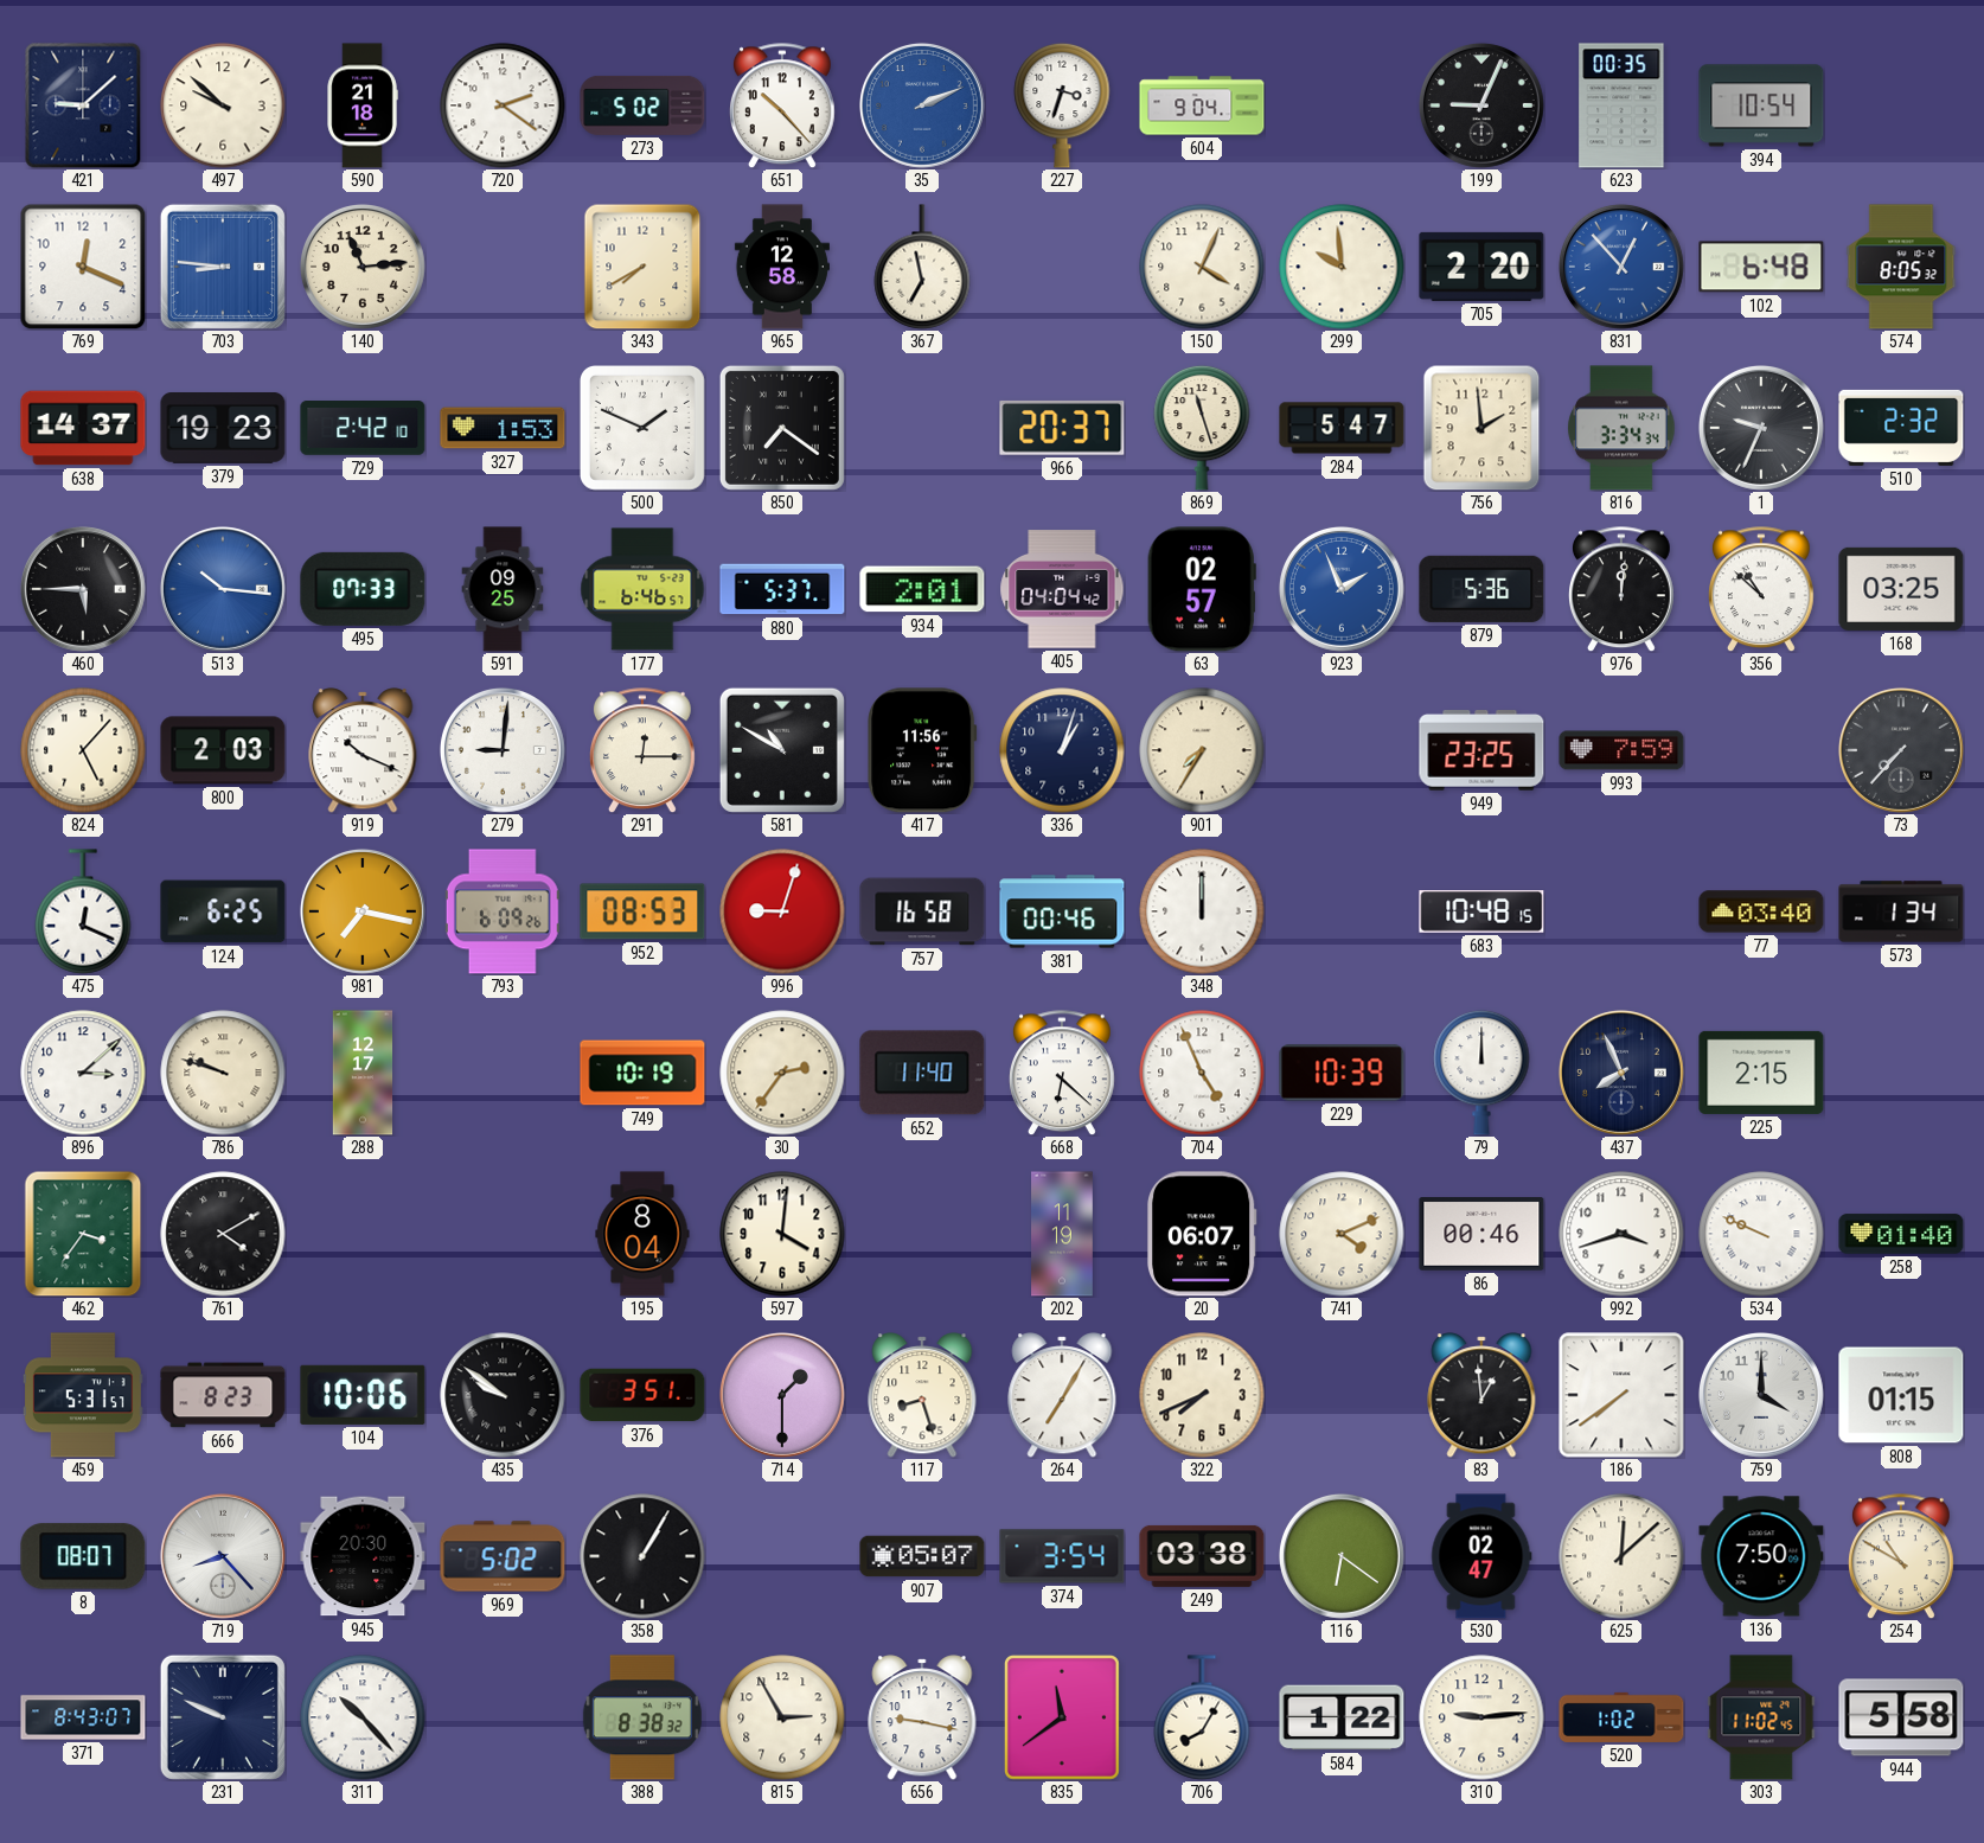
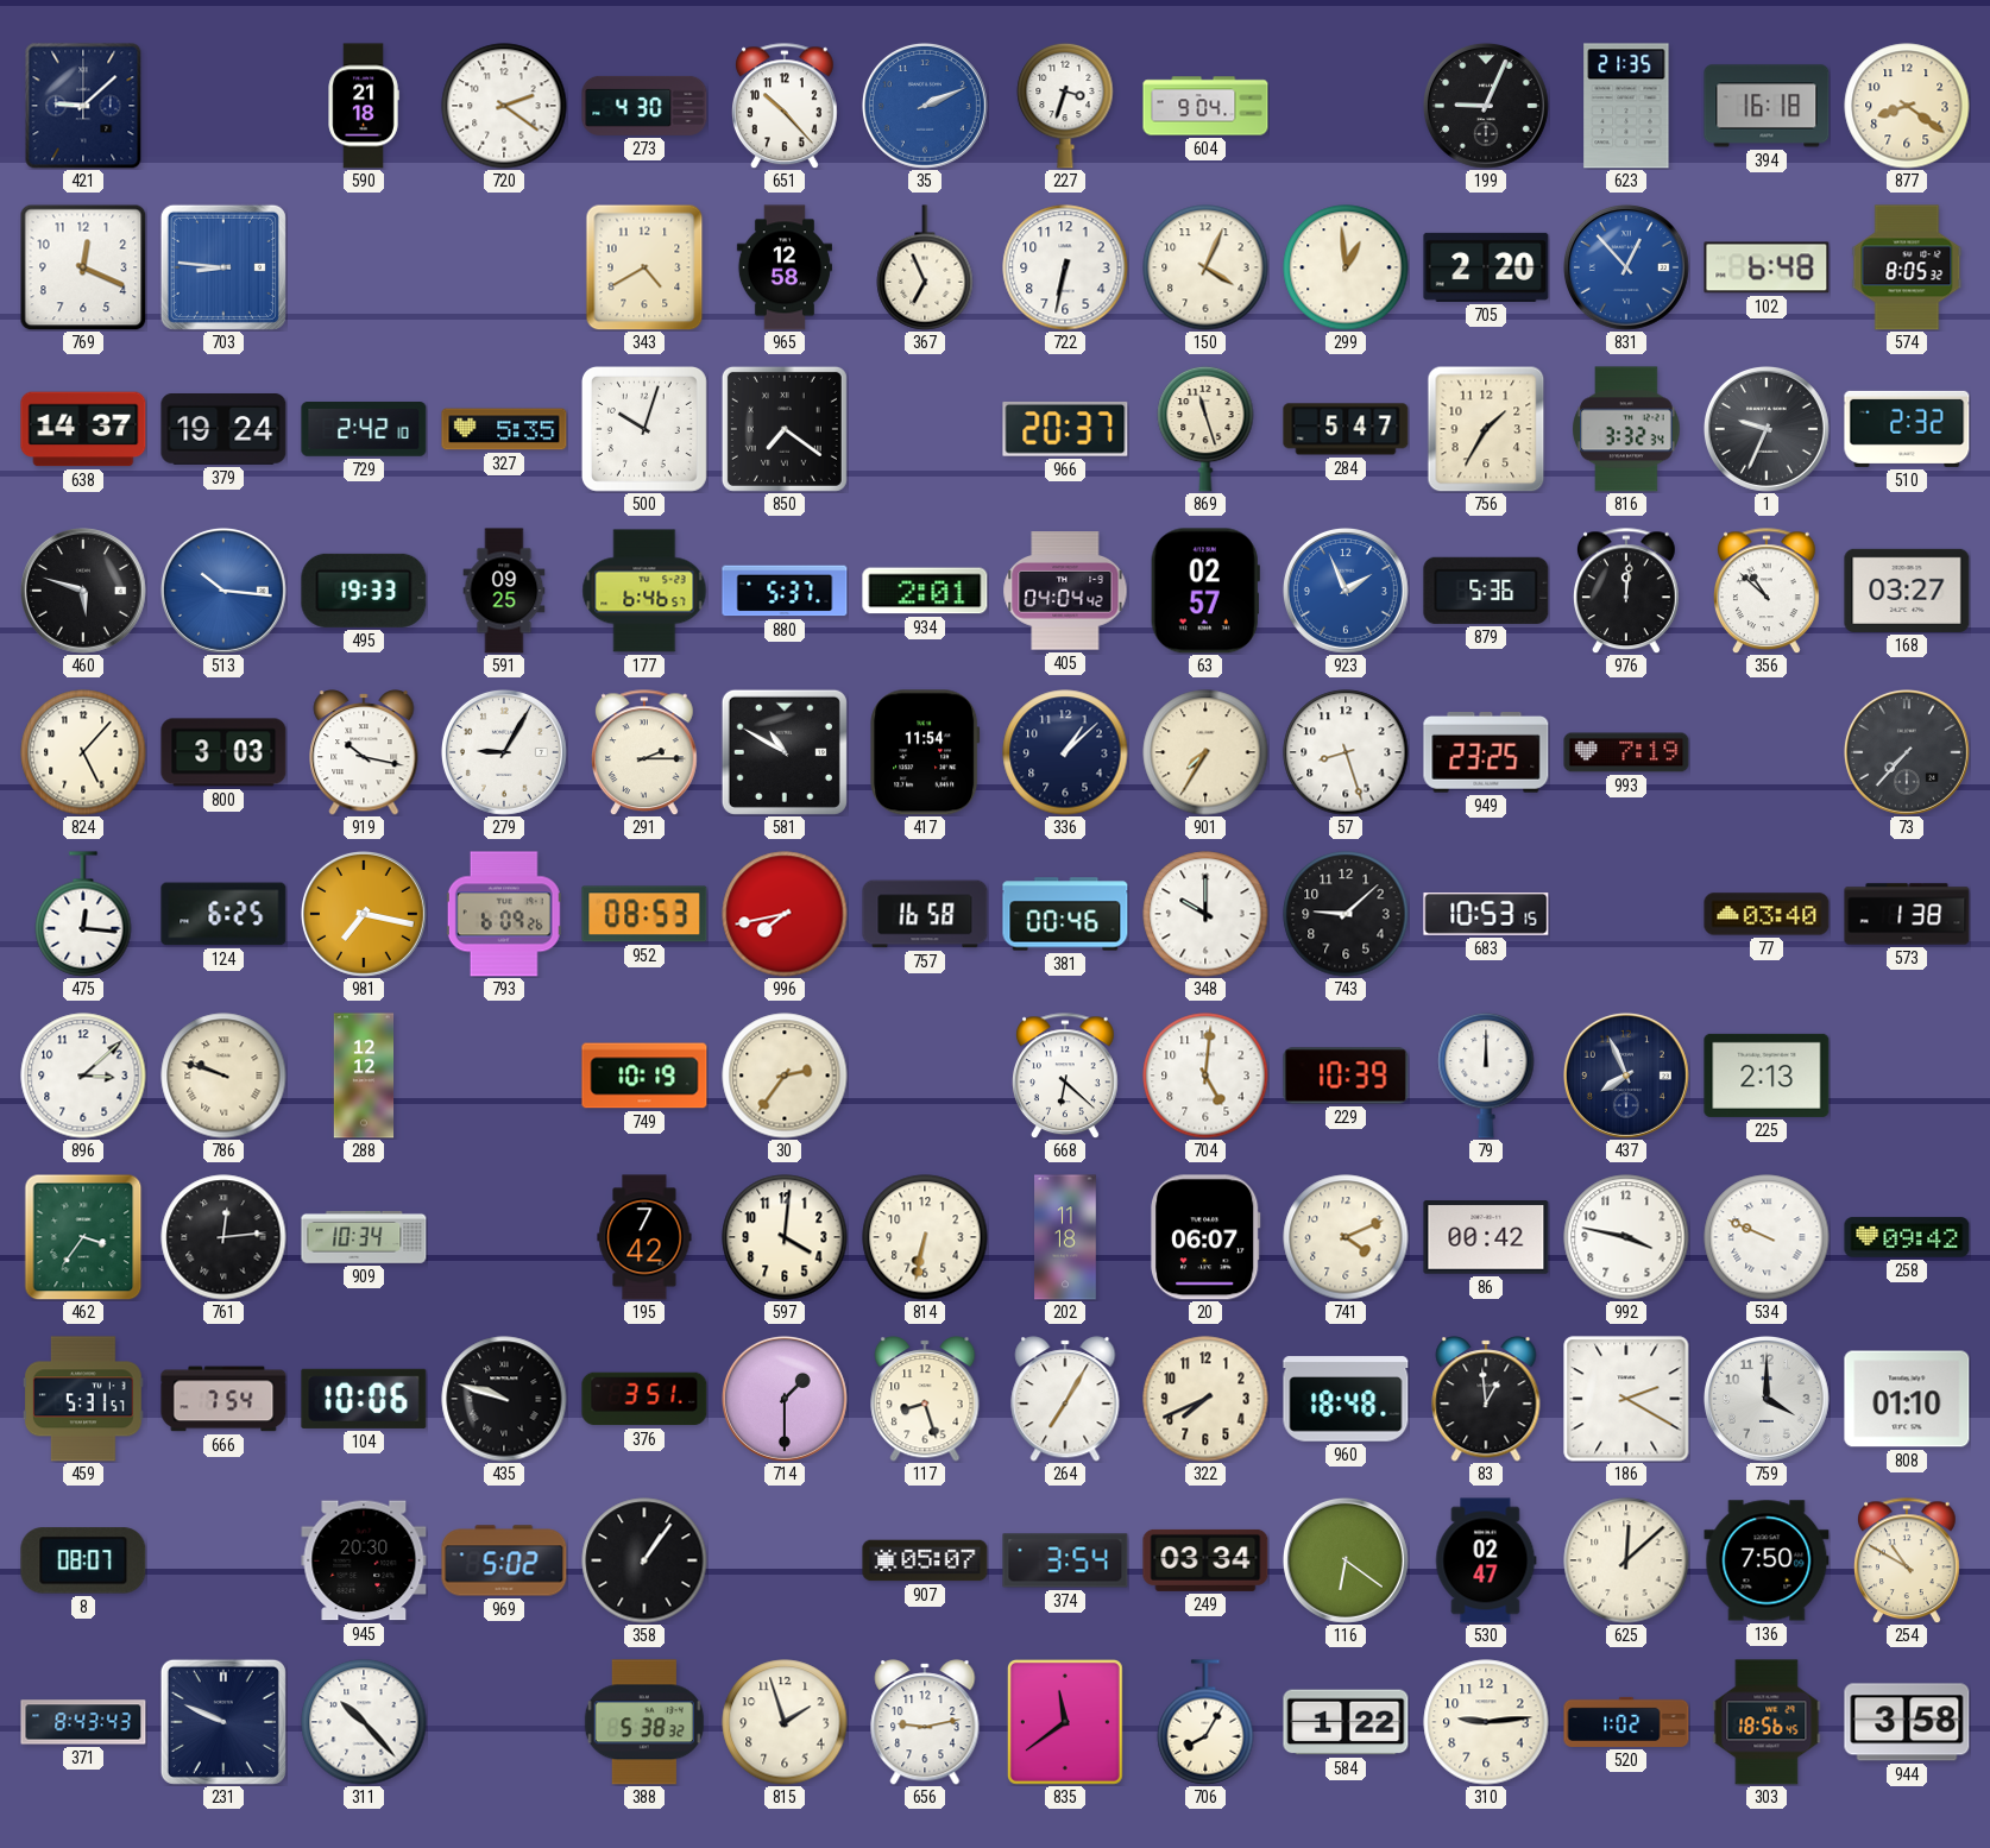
497: 9:52 -> none (223, 105)
273: 5:02 -> 4:30 (644, 106)
623: 00:35 -> 21:35 (1626, 106)
394: 10:54 -> 16:18 (1767, 106)
877: none -> 8:21 (1907, 106)
140: 11:14 -> none (363, 267)
343: 7:40 -> 4:40 (644, 267)
367: 6:58 -> 6:56 (925, 267)
722: none -> 6:32 (1065, 267)
299: 9:59 -> 12:59 (1346, 267)
379: 19:23 -> 19:24 (223, 429)
327: 1:53 -> 5:35 (504, 429)
500: 1:49 -> 10:03 (644, 429)
756: 1:59 -> 1:35 (1486, 429)
816: 3:34 -> 3:32 (1626, 429)
460: 5:45 -> 5:48 (83, 591)
495: 07:33 -> 19:33 (364, 591)
168: 03:25 -> 03:27 (1907, 591)
800: 2:03 -> 3:03 (223, 752)
919: 10:19 -> 10:17 (364, 752)
279: 9:01 -> 9:05 (504, 752)
291: 12:15 -> 2:15 (646, 752)
417: 11:56 -> 11:54 (925, 752)
336: 1:03 -> 1:08 (1065, 752)
57: none -> 8:27 (1346, 752)
993: 7:59 -> 7:19 (1626, 752)
475: 12:19 -> 12:16 (83, 914)
996: 9:03 -> 7:43 (785, 914)
348: 12:00 -> 10:00 (1205, 914)
743: none -> 9:08 (1346, 914)
683: 10:48 -> 10:53 (1486, 915)
573: 1:34 -> 1:38 (1907, 914)
288: 12:17 -> 12:12 (364, 1076)
652: 11:40 -> none (922, 1073)
704: 4:56 -> 5:01 (1205, 1076)
225: 2:15 -> 2:13 (1767, 1076)
761: 4:10 -> 12:14 (223, 1237)
909: none -> 10:34 (364, 1237)
195: 8:04 -> 7:42 (644, 1237)
814: none -> 6:32 (925, 1237)
202: 11:19 -> 11:18 (1065, 1237)
86: 00:46 -> 00:42 (1486, 1237)
992: 3:42 -> 3:47 (1626, 1237)
258: 01:40 -> 09:42 (1907, 1237)
666: 8:23 -> 7:54 (223, 1399)
435: 9:51 -> 9:48 (504, 1399)
960: none -> 18:48 (1346, 1399)
186: 7:39 -> 2:20 (1626, 1399)
808: 01:15 -> 01:10 (1907, 1399)
719: 8:23 -> none (223, 1556)
358: 1:05 -> 1:06 (644, 1560)
249: 03:38 -> 03:34 (1205, 1560)
371: 8:43:07 -> 8:43:43 (83, 1722)
388: 8:38 -> 5:38 (644, 1722)
815: 2:55 -> 1:57 (785, 1722)
656: 9:17 -> 9:13 (925, 1722)
303: 11:02 -> 18:56 (1767, 1722)
944: 5:58 -> 3:58 (1907, 1722)
